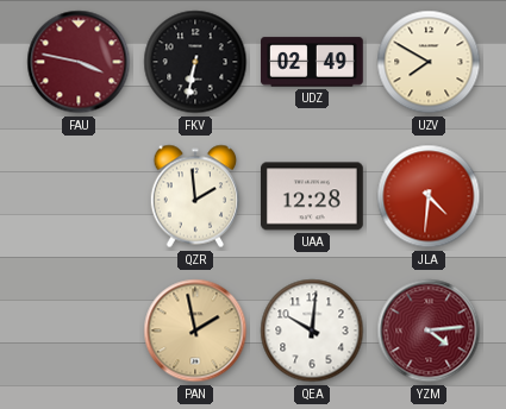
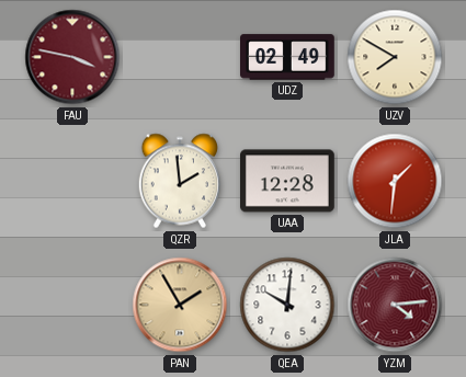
FKV: 6:32 -> none (195, 62)
JLA: 4:31 -> 1:31 (395, 181)
PAN: 1:58 -> 1:55 (180, 305)
